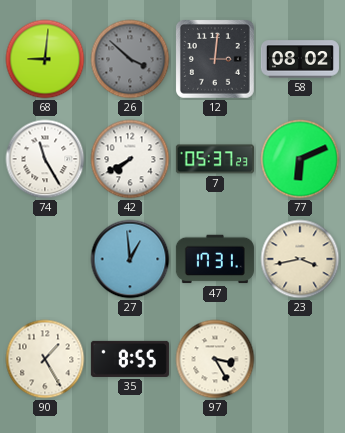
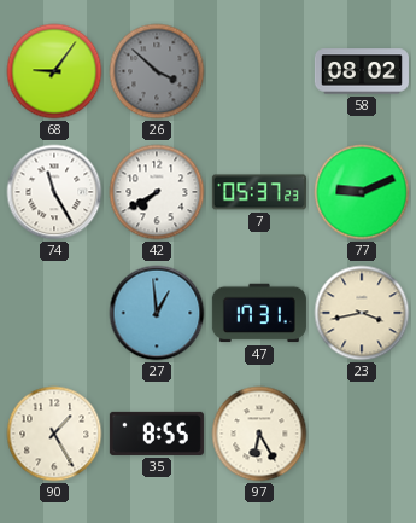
68: 9:01 -> 9:06 (54, 71)
12: 3:01 -> none (216, 60)
77: 6:11 -> 9:11 (362, 192)
97: 3:25 -> 6:25 (259, 434)
